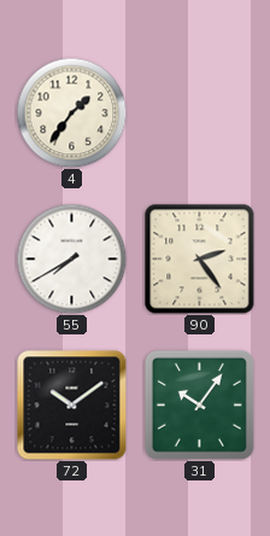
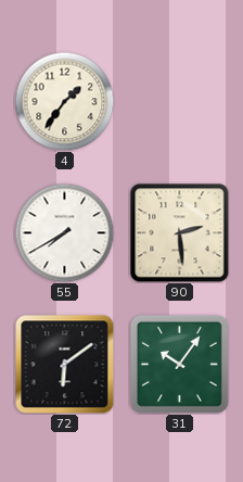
90: 2:24 -> 2:29 (180, 233)
72: 10:09 -> 6:09 (64, 364)
